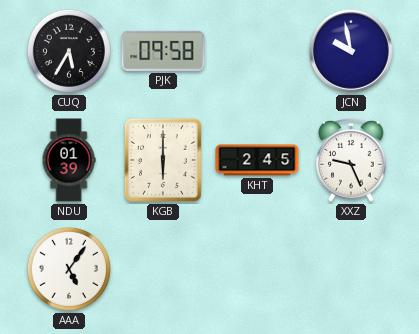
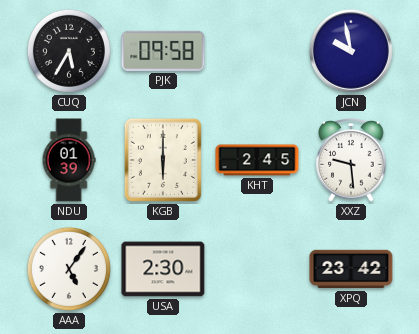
XXZ: 9:26 -> 9:29 (351, 160)
USA: none -> 2:30 (163, 269)
XPQ: none -> 23:42 (351, 269)
